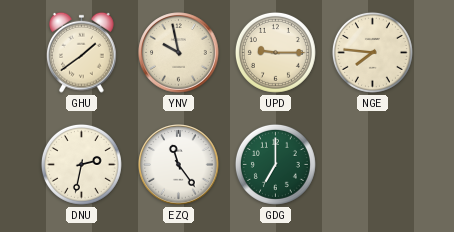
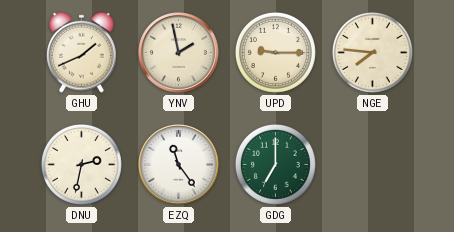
GHU: 1:39 -> 1:41 (82, 52)
YNV: 9:58 -> 1:58 (179, 53)
